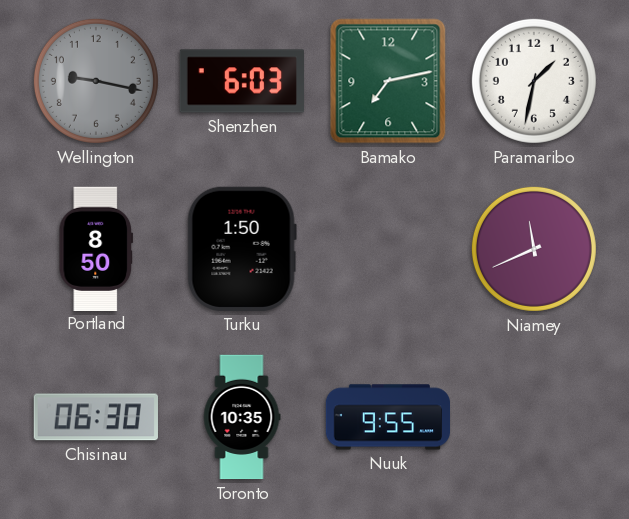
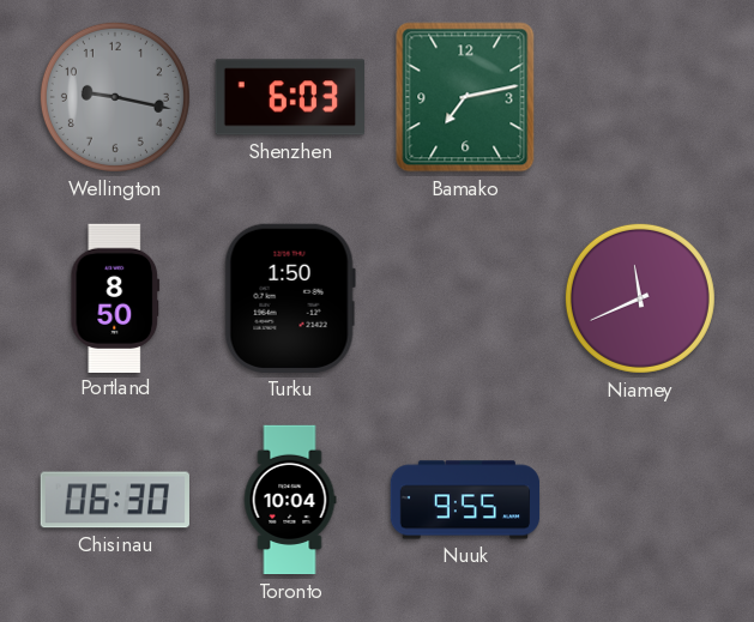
Paramaribo: 1:32 -> none (534, 81)
Toronto: 10:35 -> 10:04 (290, 500)
